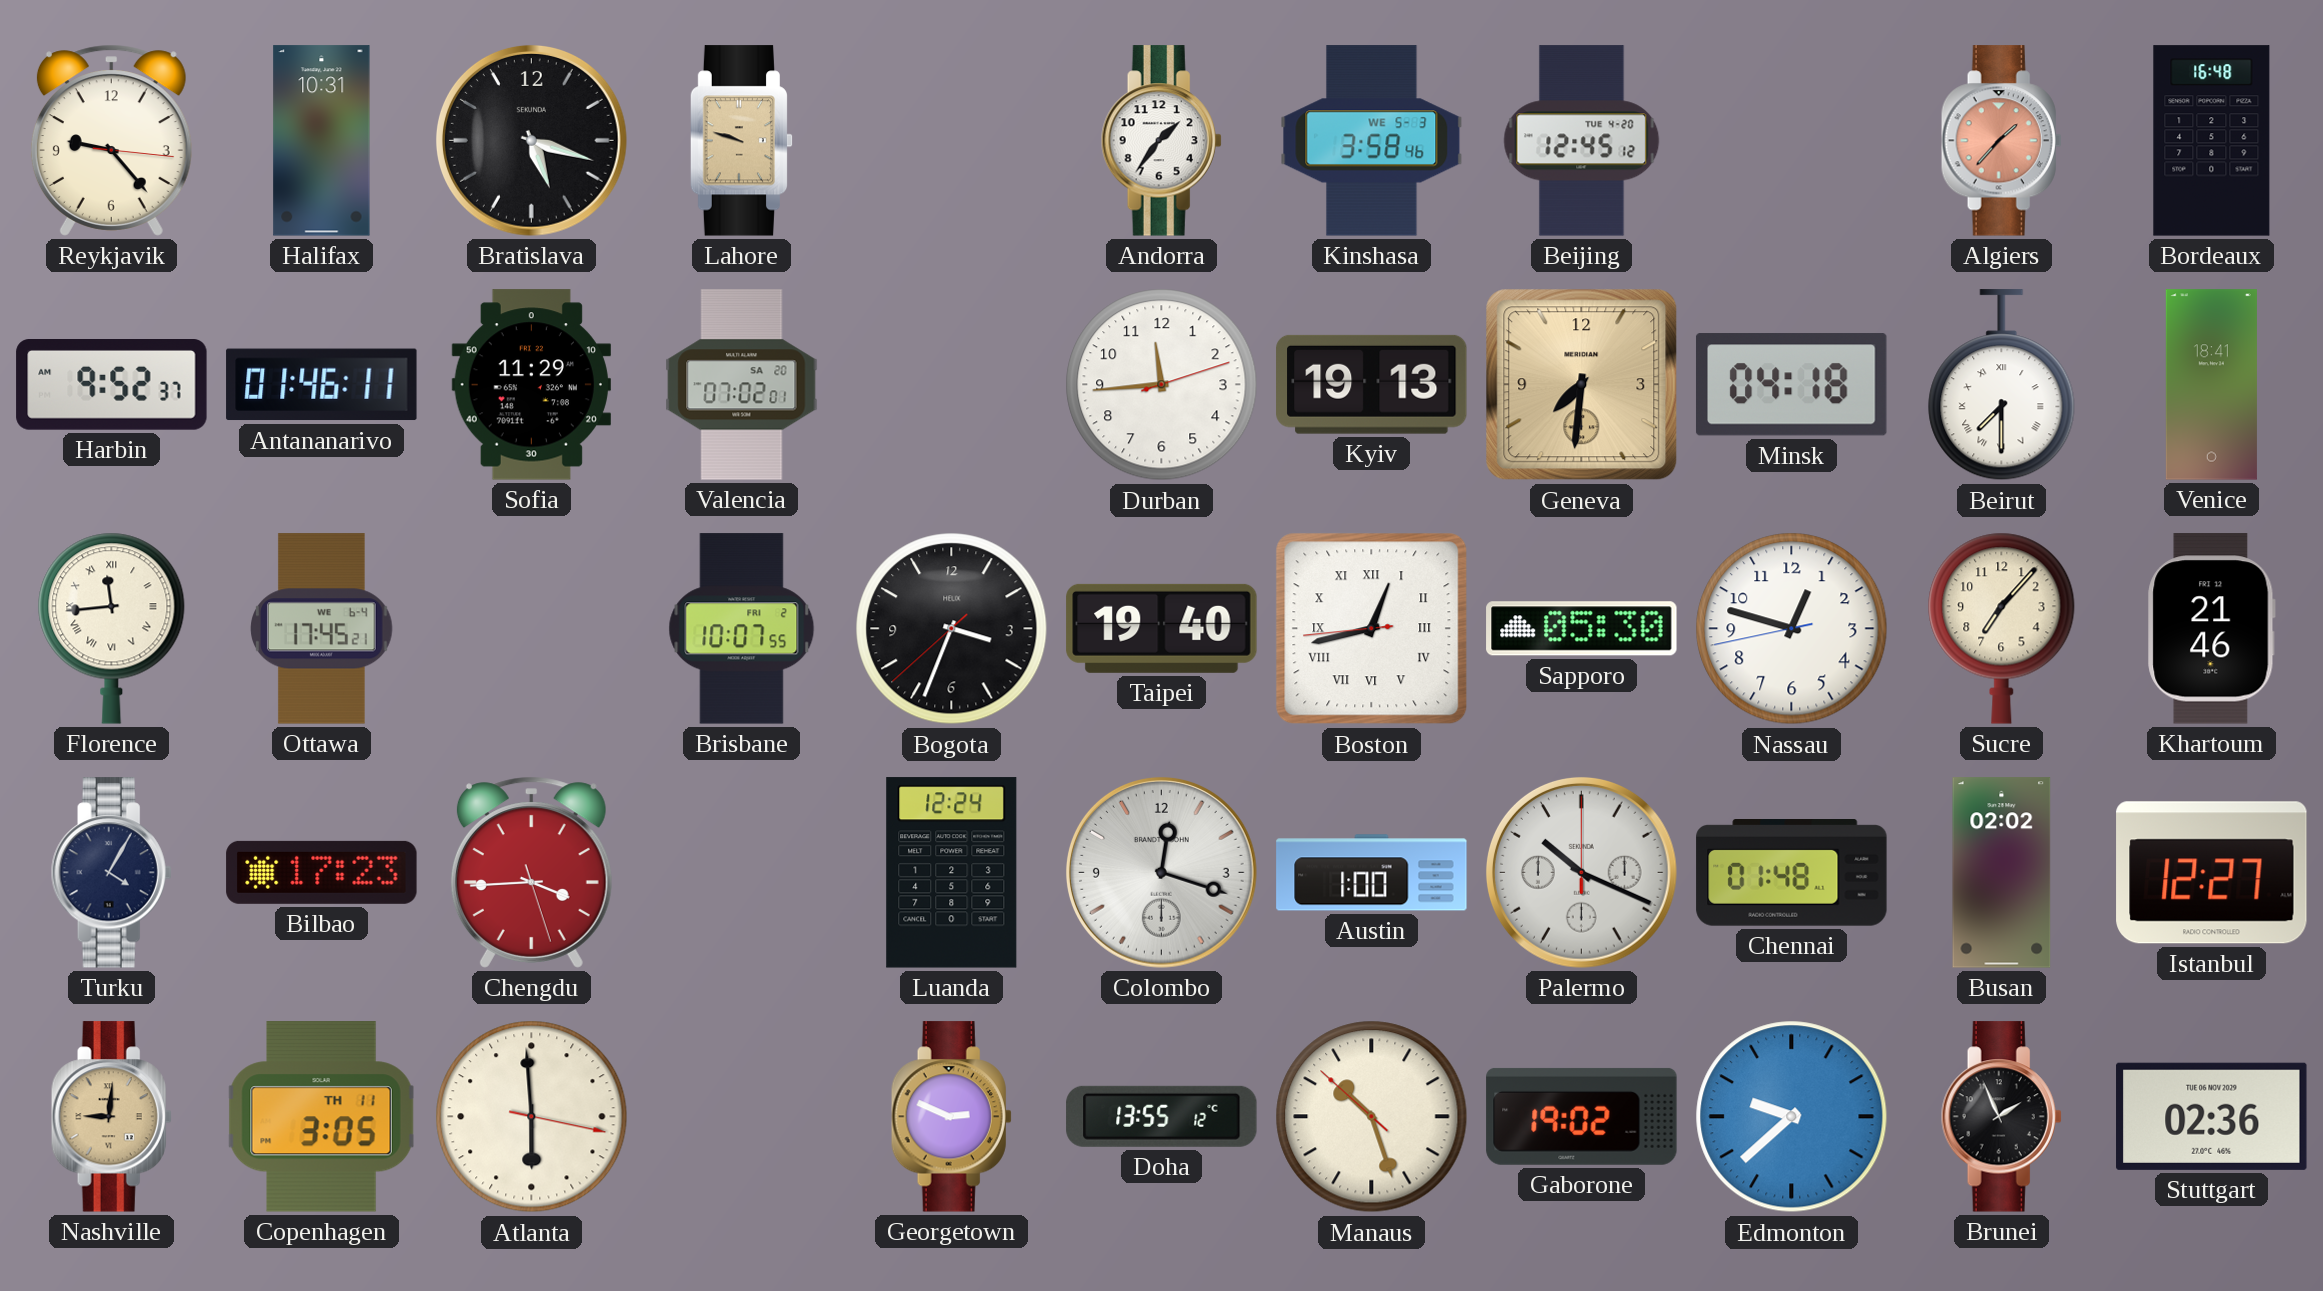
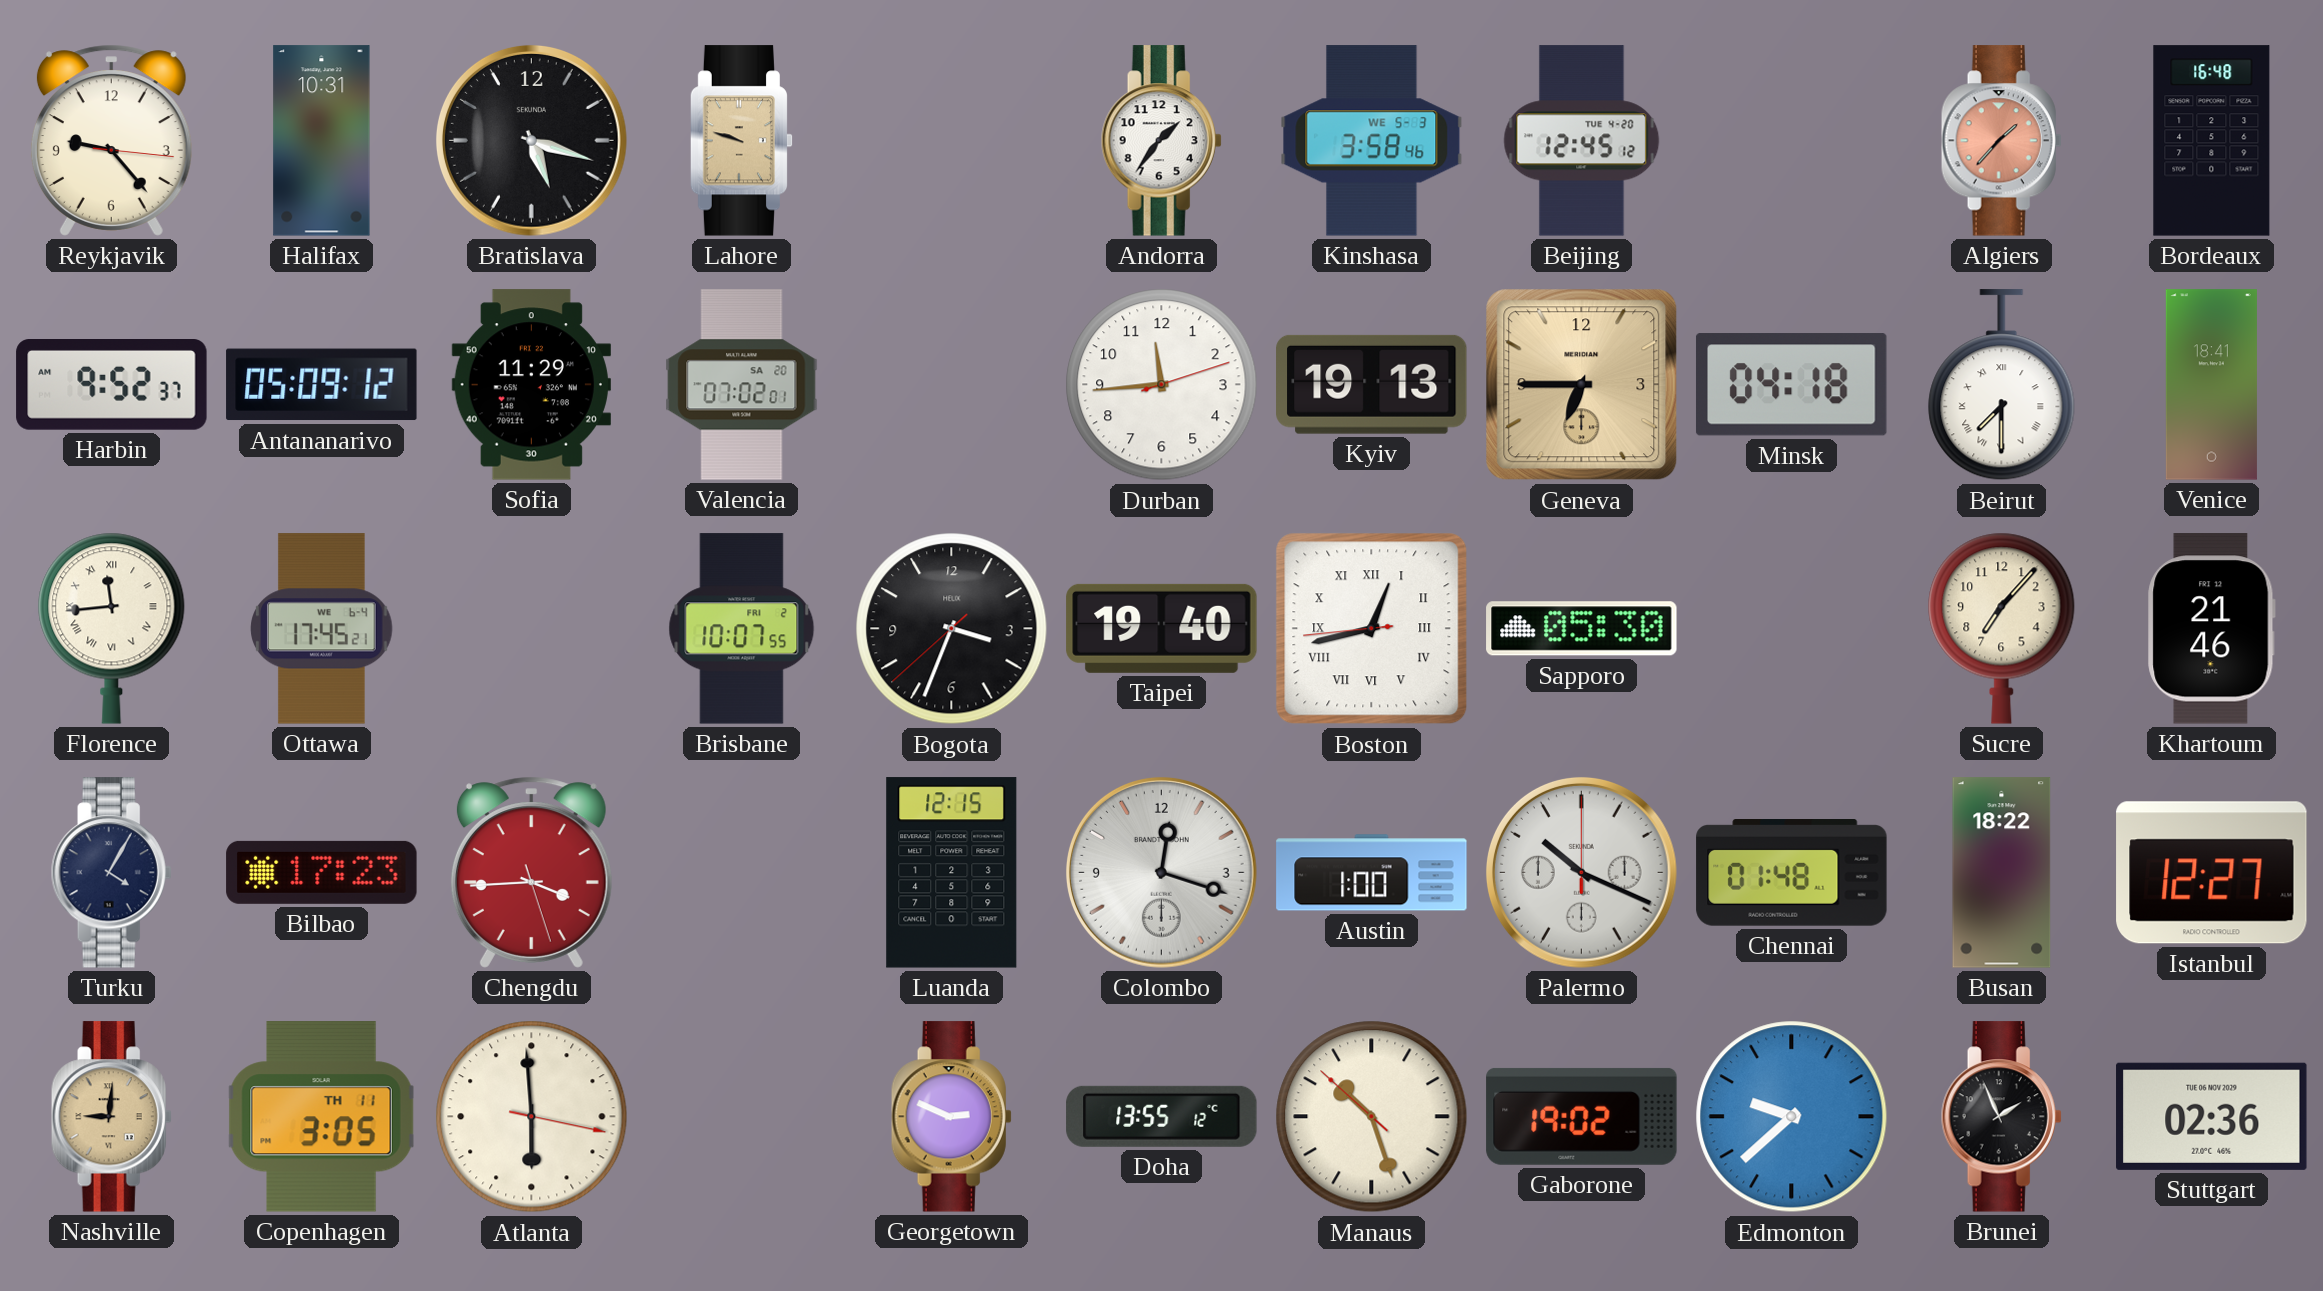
Antananarivo: 01:46 -> 05:09 (322, 385)
Geneva: 7:31 -> 6:45 (1582, 385)
Nassau: 12:47 -> none (1792, 629)
Luanda: 12:24 -> 12:15 (952, 873)
Busan: 02:02 -> 18:22 (2002, 873)
